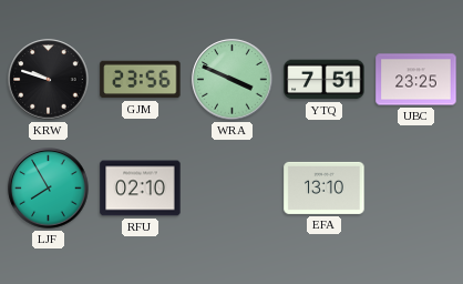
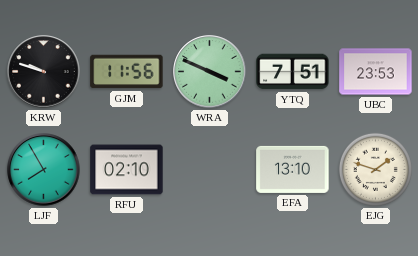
GJM: 23:56 -> 11:56 (127, 72)
UBC: 23:25 -> 23:53 (376, 72)
EJG: none -> 1:48 (375, 169)
